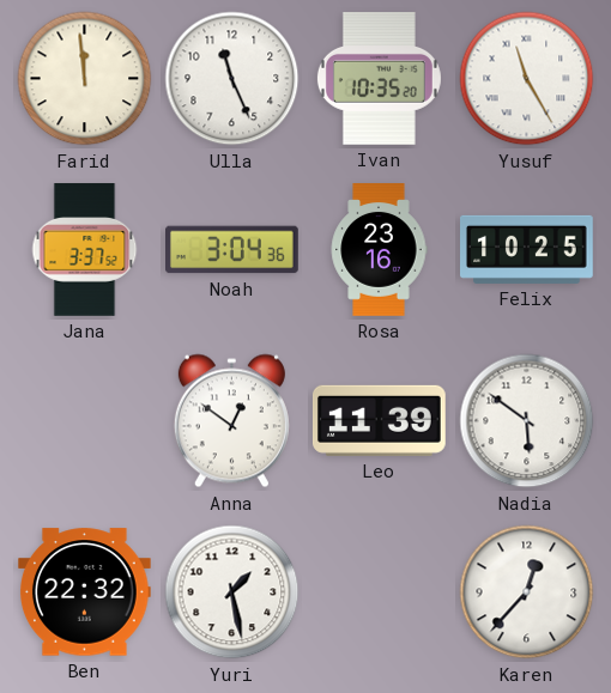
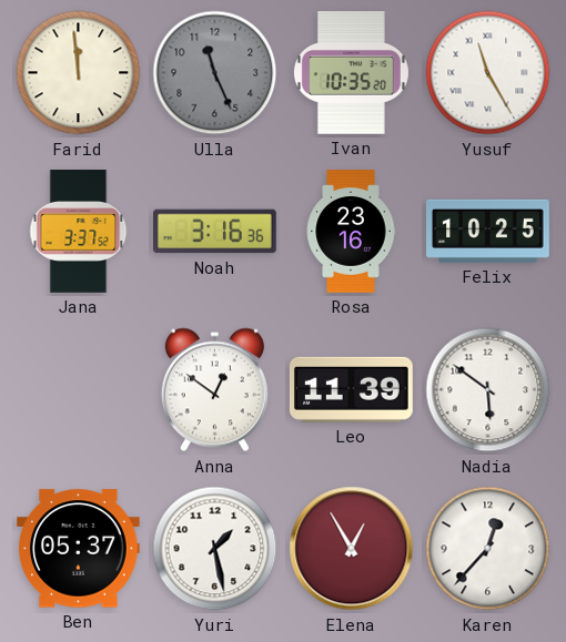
Ulla dial: white -> grey (215, 73)
Noah: 3:04 -> 3:16 (215, 232)
Ben: 22:32 -> 05:37 (79, 549)
Elena: none -> 12:55 (352, 549)
